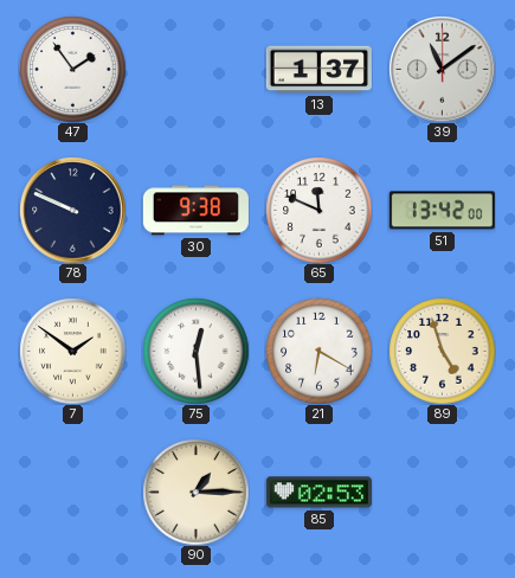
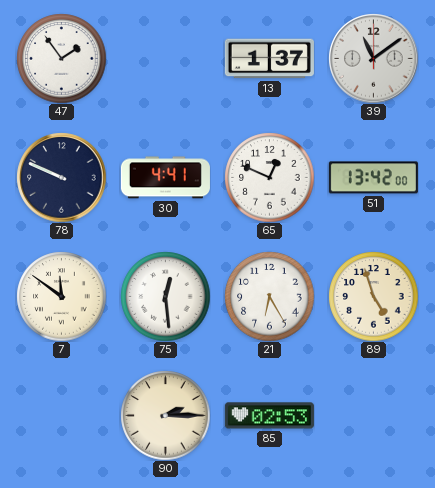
30: 9:38 -> 4:41 (165, 178)
65: 11:49 -> 12:49 (269, 177)
7: 1:51 -> 11:51 (61, 296)
21: 6:20 -> 6:25 (269, 296)
90: 1:15 -> 2:15 (165, 415)
